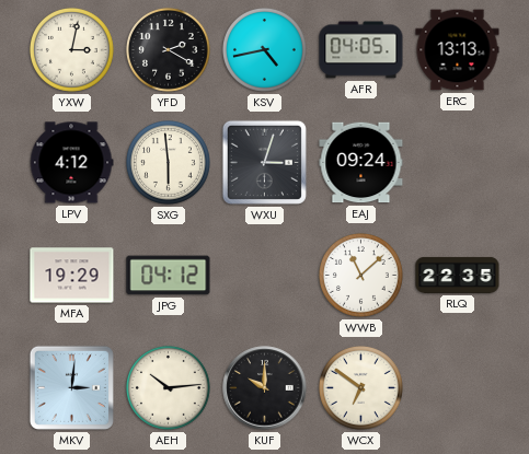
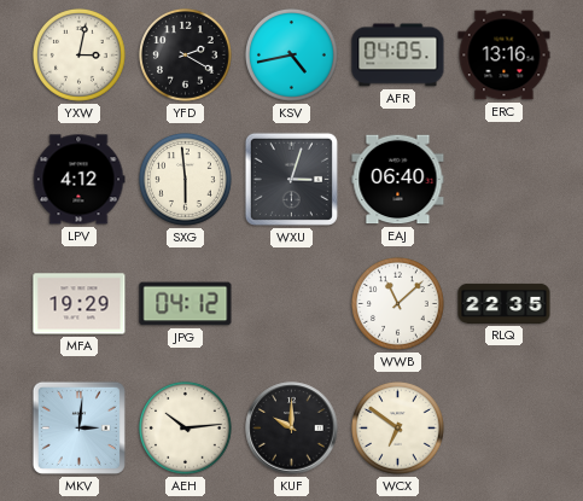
ERC: 13:13 -> 13:16 (505, 56)
EAJ: 09:24 -> 06:40 (398, 180)
